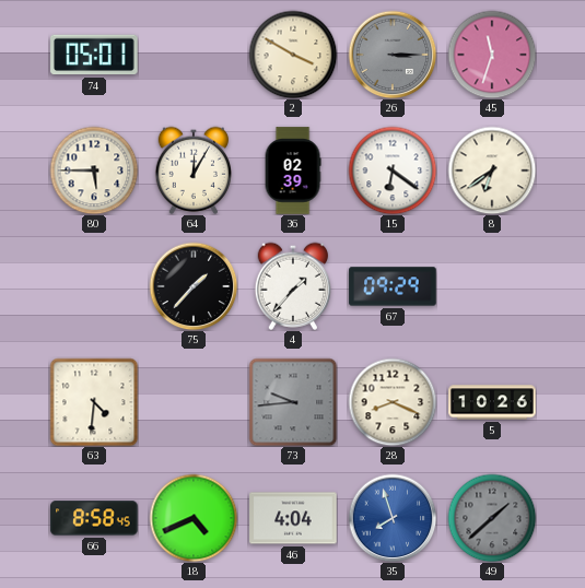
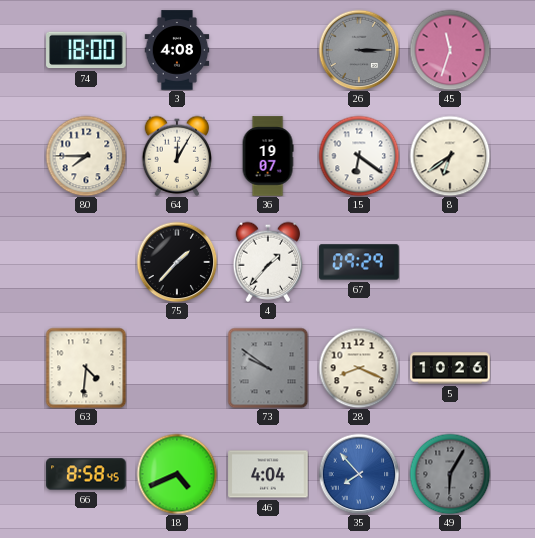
74: 05:01 -> 18:00 (86, 50)
3: none -> 4:08 (177, 50)
2: 3:50 -> none (293, 55)
80: 5:45 -> 7:45 (86, 156)
36: 02:39 -> 19:07 (268, 156)
73: 9:44 -> 9:51 (268, 368)
35: 7:57 -> 7:53 (359, 474)
49: 1:38 -> 6:05 (450, 474)
